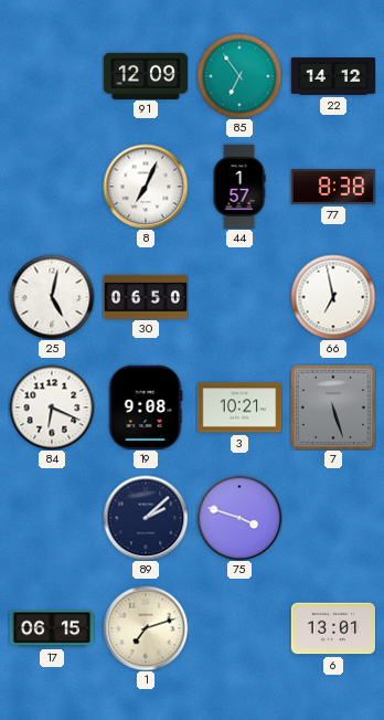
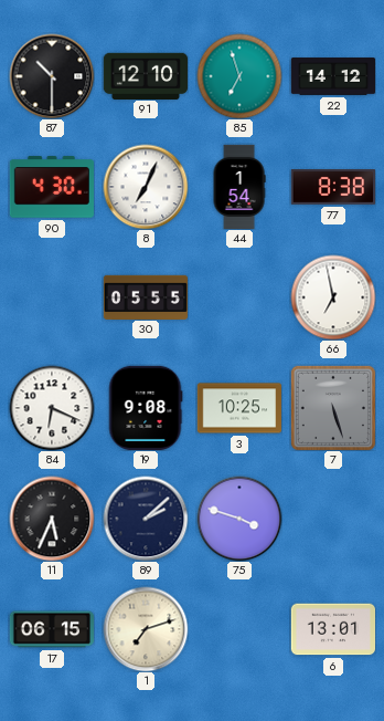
87: none -> 10:30 (52, 76)
91: 12:09 -> 12:10 (145, 75)
85: 6:54 -> 6:57 (239, 76)
90: none -> 4:30 (52, 187)
44: 1:57 -> 1:54 (239, 186)
25: 5:02 -> none (52, 297)
30: 06:50 -> 05:55 (145, 296)
3: 10:21 -> 10:25 (238, 408)
11: none -> 5:34 (52, 519)
